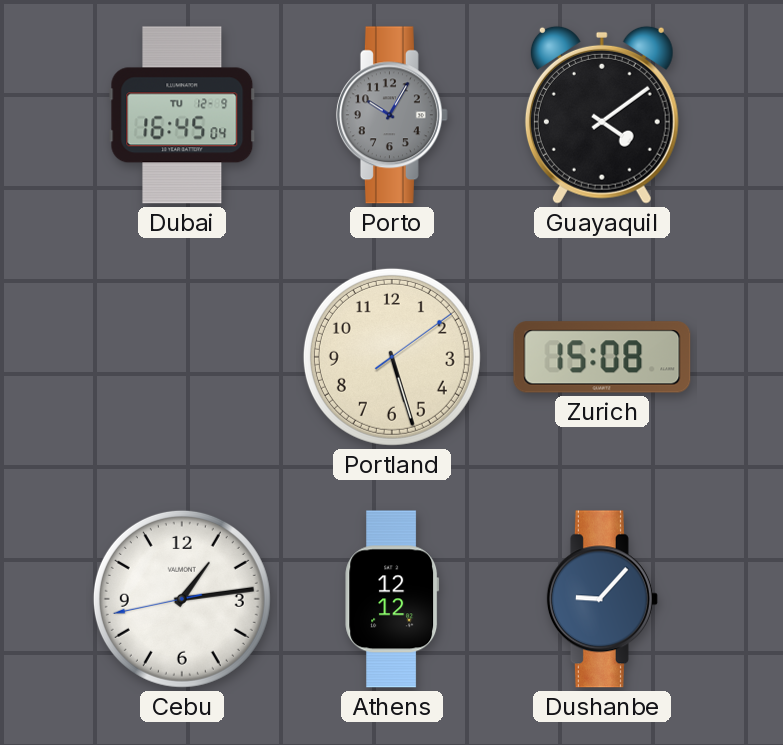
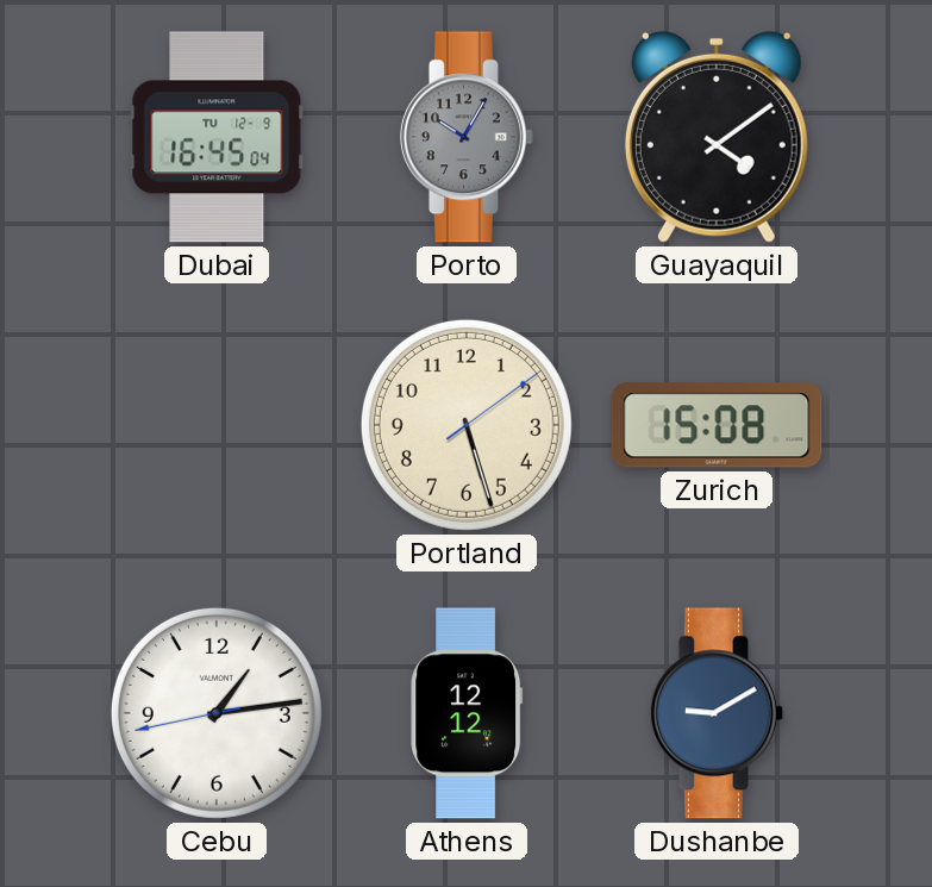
Dushanbe: 9:07 -> 9:10 (717, 713)
